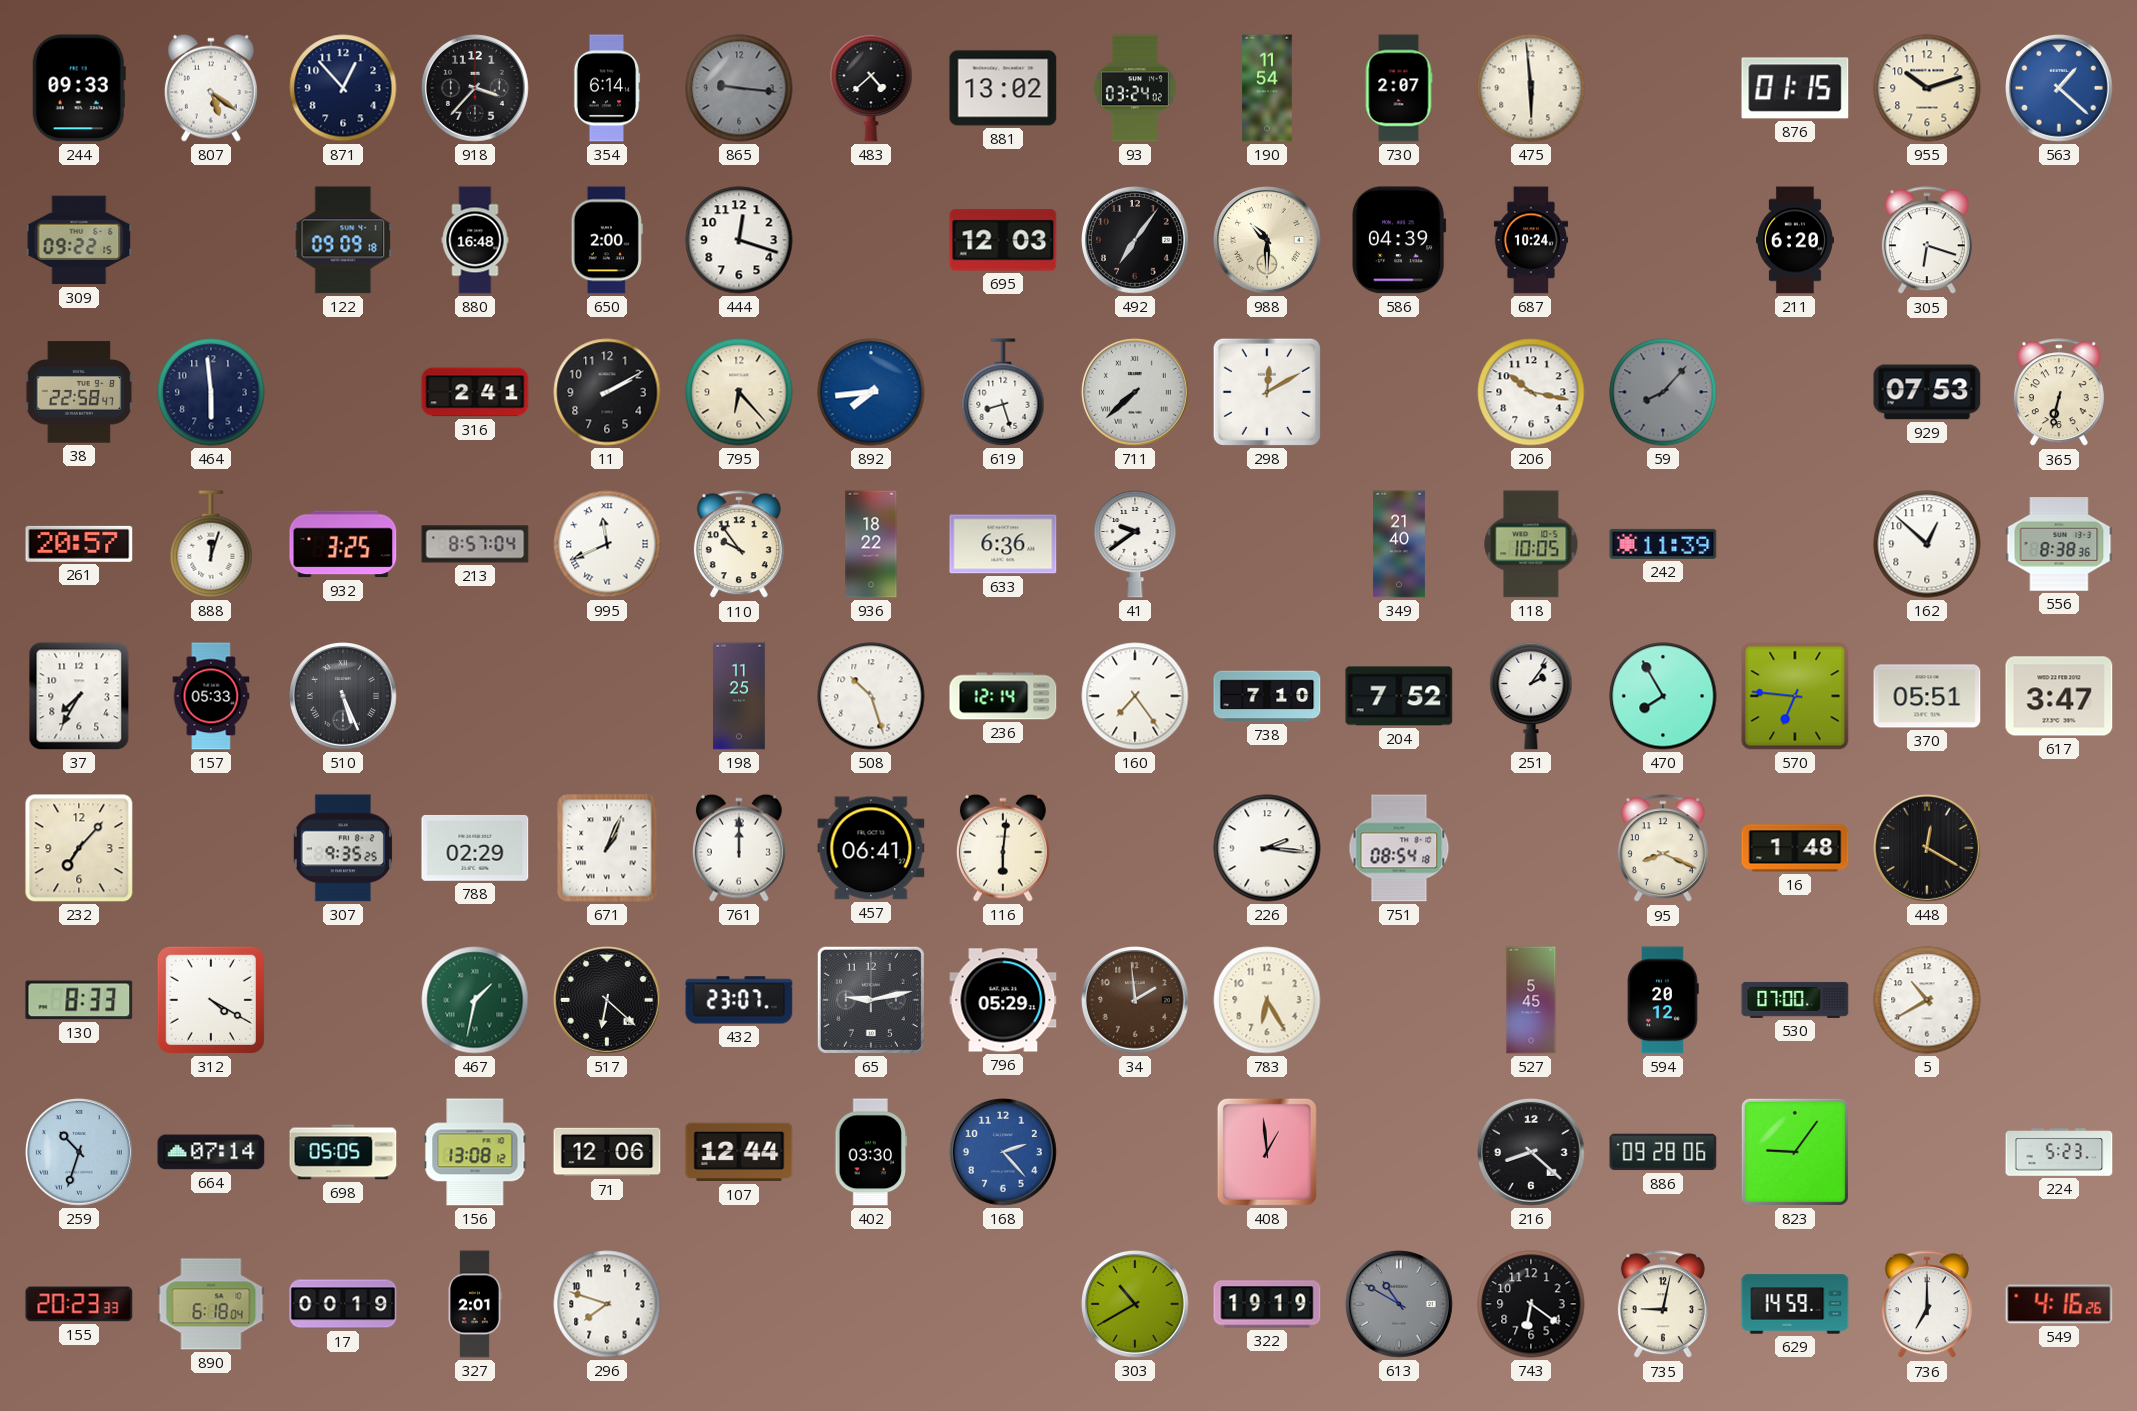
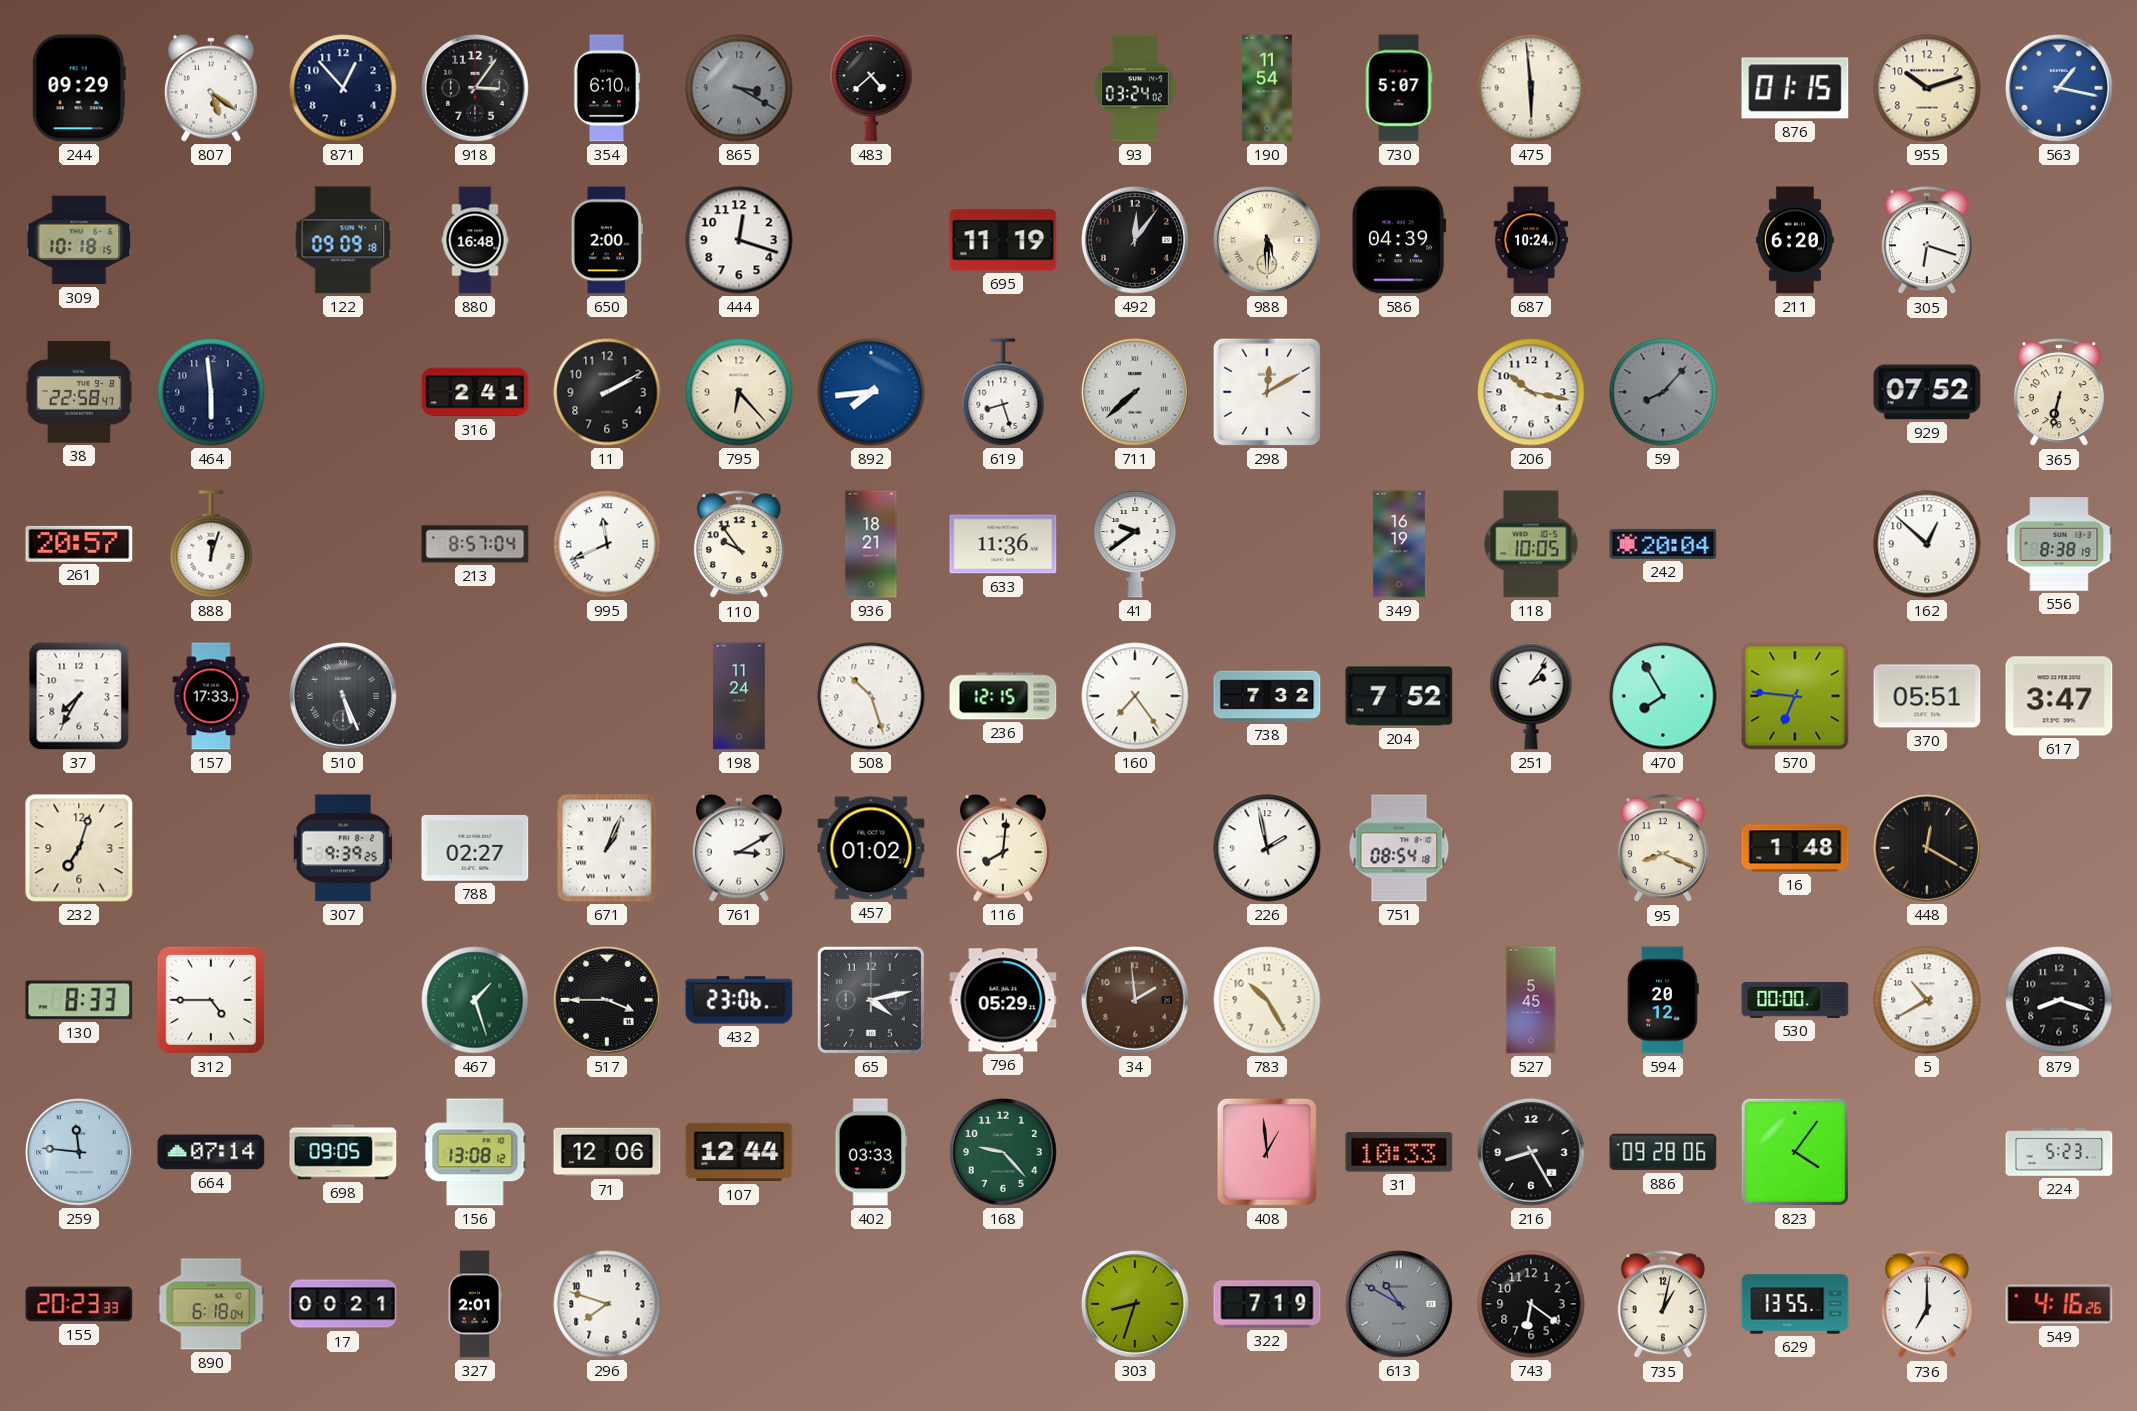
244: 09:33 -> 09:29 (79, 88)
918: 3:37 -> 3:06 (476, 89)
354: 6:14 -> 6:10 (607, 88)
865: 9:16 -> 3:20 (739, 88)
881: 13:02 -> none (1003, 88)
730: 2:07 -> 5:07 (1399, 88)
563: 1:22 -> 1:17 (2060, 89)
309: 09:22 -> 10:18 (79, 240)
695: 12:03 -> 11:19 (1003, 240)
492: 7:06 -> 12:06 (1136, 241)
988: 10:30 -> 5:30 (1268, 241)
929: 07:53 -> 07:52 (1927, 392)
932: 3:25 -> none (343, 544)
936: 18:22 -> 18:21 (871, 544)
633: 6:36 -> 11:36 (1003, 544)
349: 21:40 -> 16:19 (1399, 544)
242: 11:39 -> 20:04 (1663, 544)
556: 8:38:36 -> 8:38:19 (2059, 544)
157: 05:33 -> 17:33 (211, 696)
198: 11:25 -> 11:24 (740, 696)
236: 12:14 -> 12:15 (1003, 696)
738: 7:10 -> 7:32 (1267, 696)
232: 7:07 -> 7:03 (79, 848)
307: 9:35 -> 9:39 (343, 848)
788: 02:29 -> 02:27 (475, 848)
761: 12:00 -> 3:10 (739, 848)
457: 06:41 -> 01:02 (871, 848)
116: 6:01 -> 8:01 (1003, 848)
226: 2:16 -> 1:58 (1267, 848)
312: 4:20 -> 4:45 (211, 1000)
467: 1:32 -> 1:27 (475, 1000)
517: 6:22 -> 3:45 (608, 1001)
432: 23:07 -> 23:06 (739, 1000)
65: 9:13 -> 4:13 (871, 1000)
783: 6:25 -> 10:25 (1267, 1000)
530: 07:00 -> 00:00 (1795, 1000)
879: none -> 8:18 (2059, 1000)
259: 10:33 -> 11:46 (80, 1153)
698: 05:05 -> 09:05 (343, 1152)
402: 03:30 -> 03:33 (871, 1152)
168: 2:23 -> 9:23 (1004, 1153)
168 dial: blue -> green (1004, 1153)
31: none -> 10:33 (1399, 1152)
216: 8:22 -> 8:25 (1532, 1153)
823: 9:06 -> 4:06 (1795, 1152)
17: 00:19 -> 00:21 (343, 1304)
303: 10:40 -> 8:33 (1136, 1305)
322: 19:19 -> 7:19 (1267, 1304)
735: 9:02 -> 1:02 (1663, 1305)
629: 14:59 -> 13:55 (1795, 1304)
